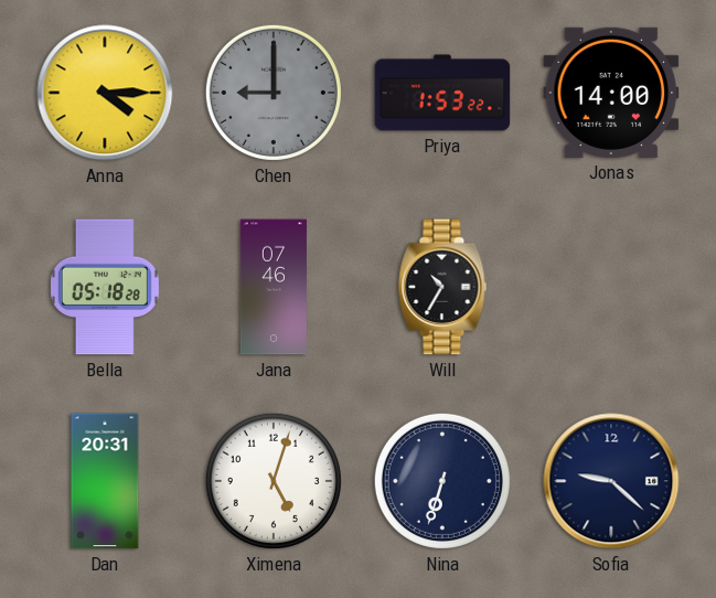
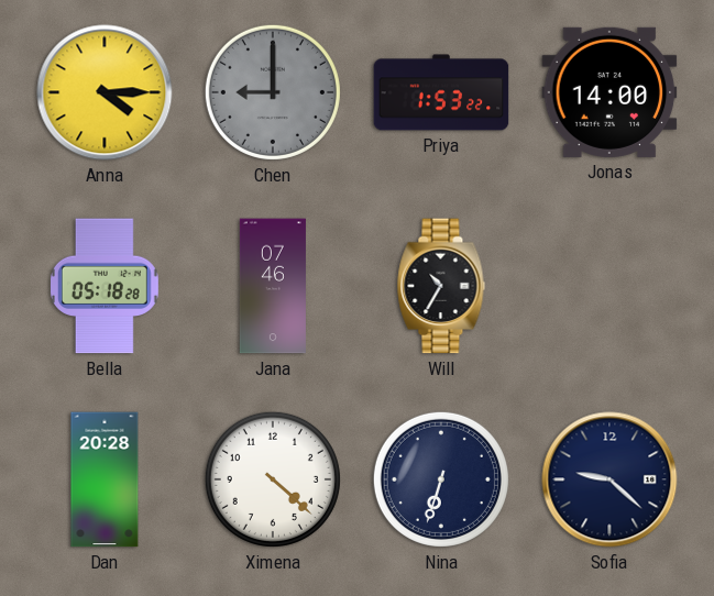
Dan: 20:31 -> 20:28 (105, 479)
Ximena: 5:03 -> 4:22 (273, 479)
